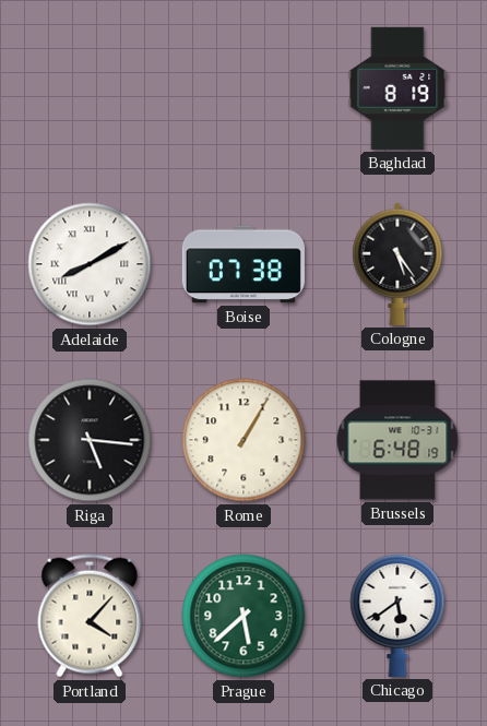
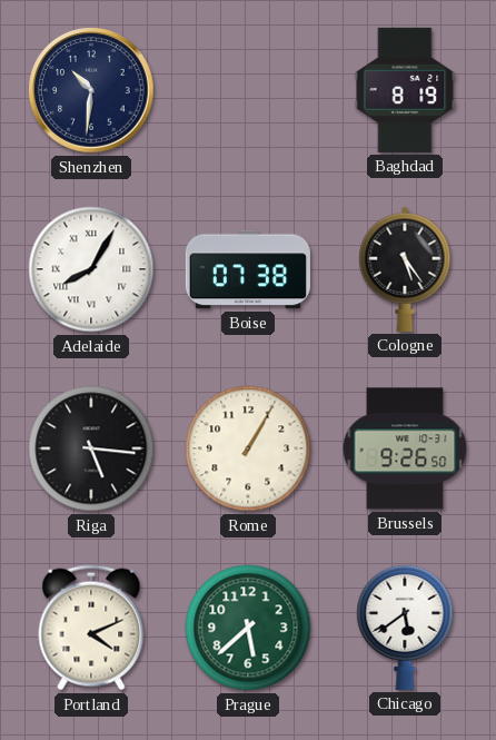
Shenzhen: none -> 10:31 (91, 90)
Adelaide: 8:10 -> 8:05 (91, 269)
Brussels: 6:48 -> 9:26 (405, 448)
Portland: 4:07 -> 4:11 (91, 628)
